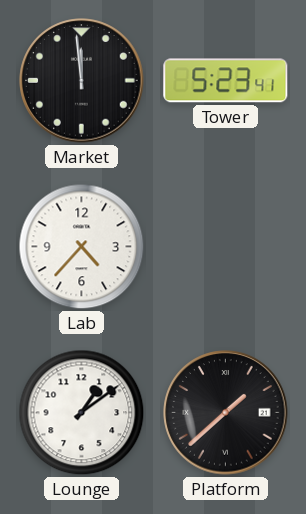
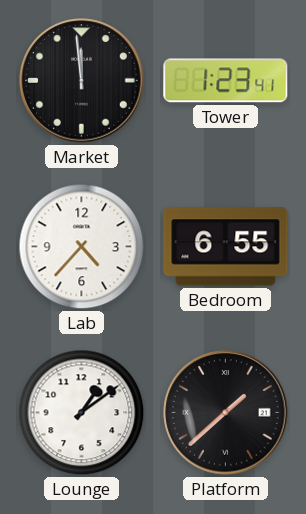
Tower: 5:23 -> 1:23 (226, 81)
Bedroom: none -> 6:55 (226, 247)
